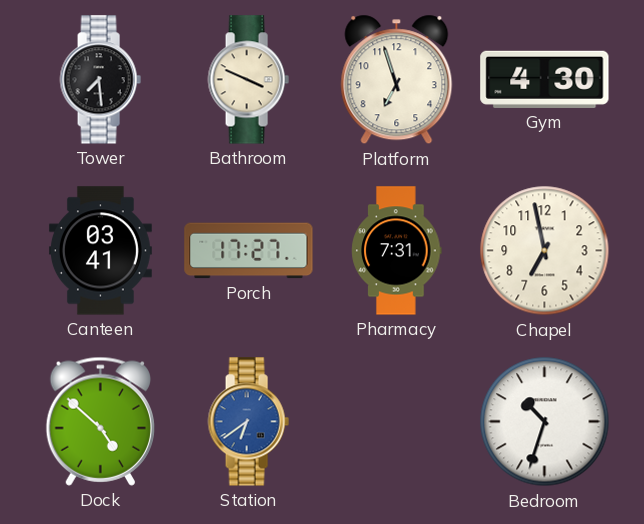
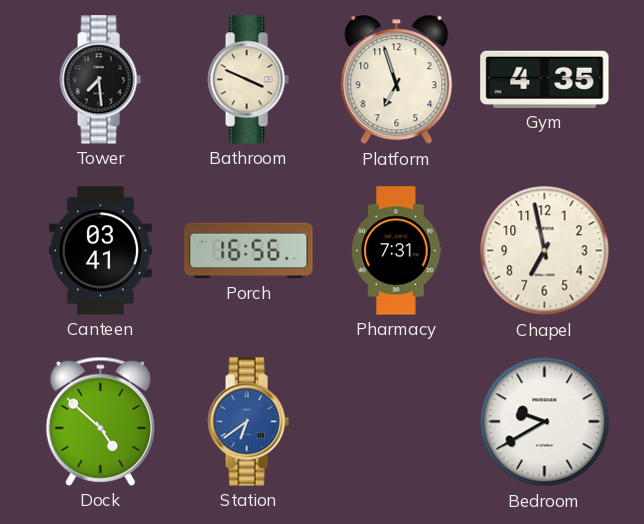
Gym: 4:30 -> 4:35 (545, 79)
Porch: 17:27 -> 16:56 (249, 251)
Bedroom: 10:33 -> 9:40 (545, 422)
